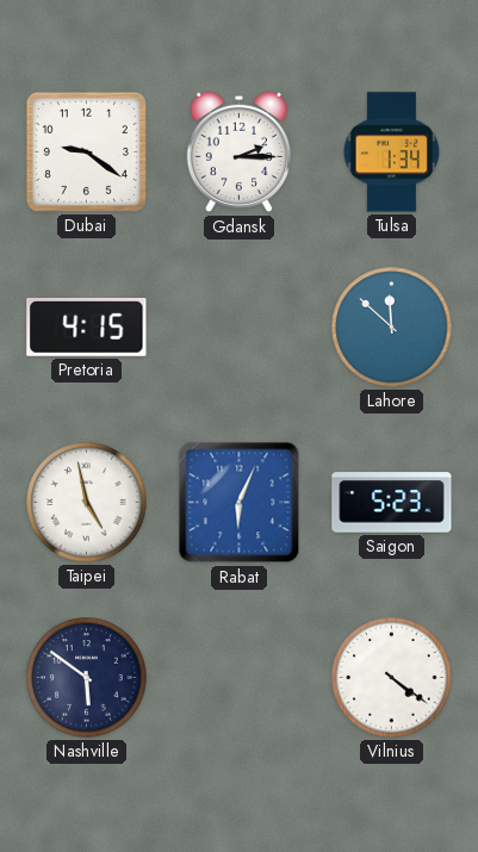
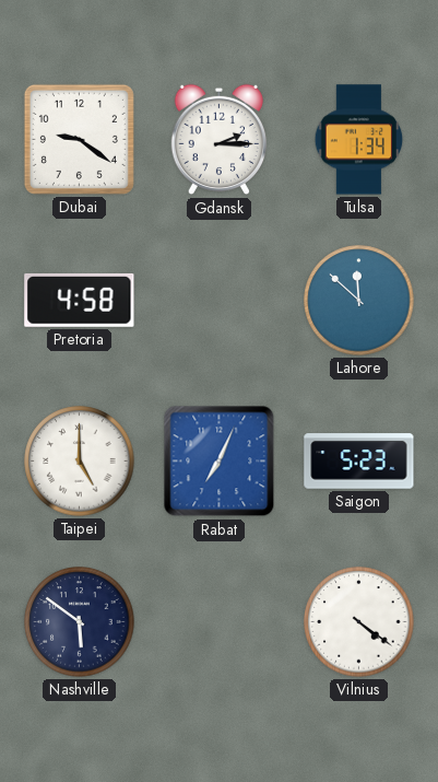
Pretoria: 4:15 -> 4:58 (80, 300)
Taipei: 4:58 -> 5:00 (80, 462)
Rabat: 6:04 -> 7:04 (220, 462)
